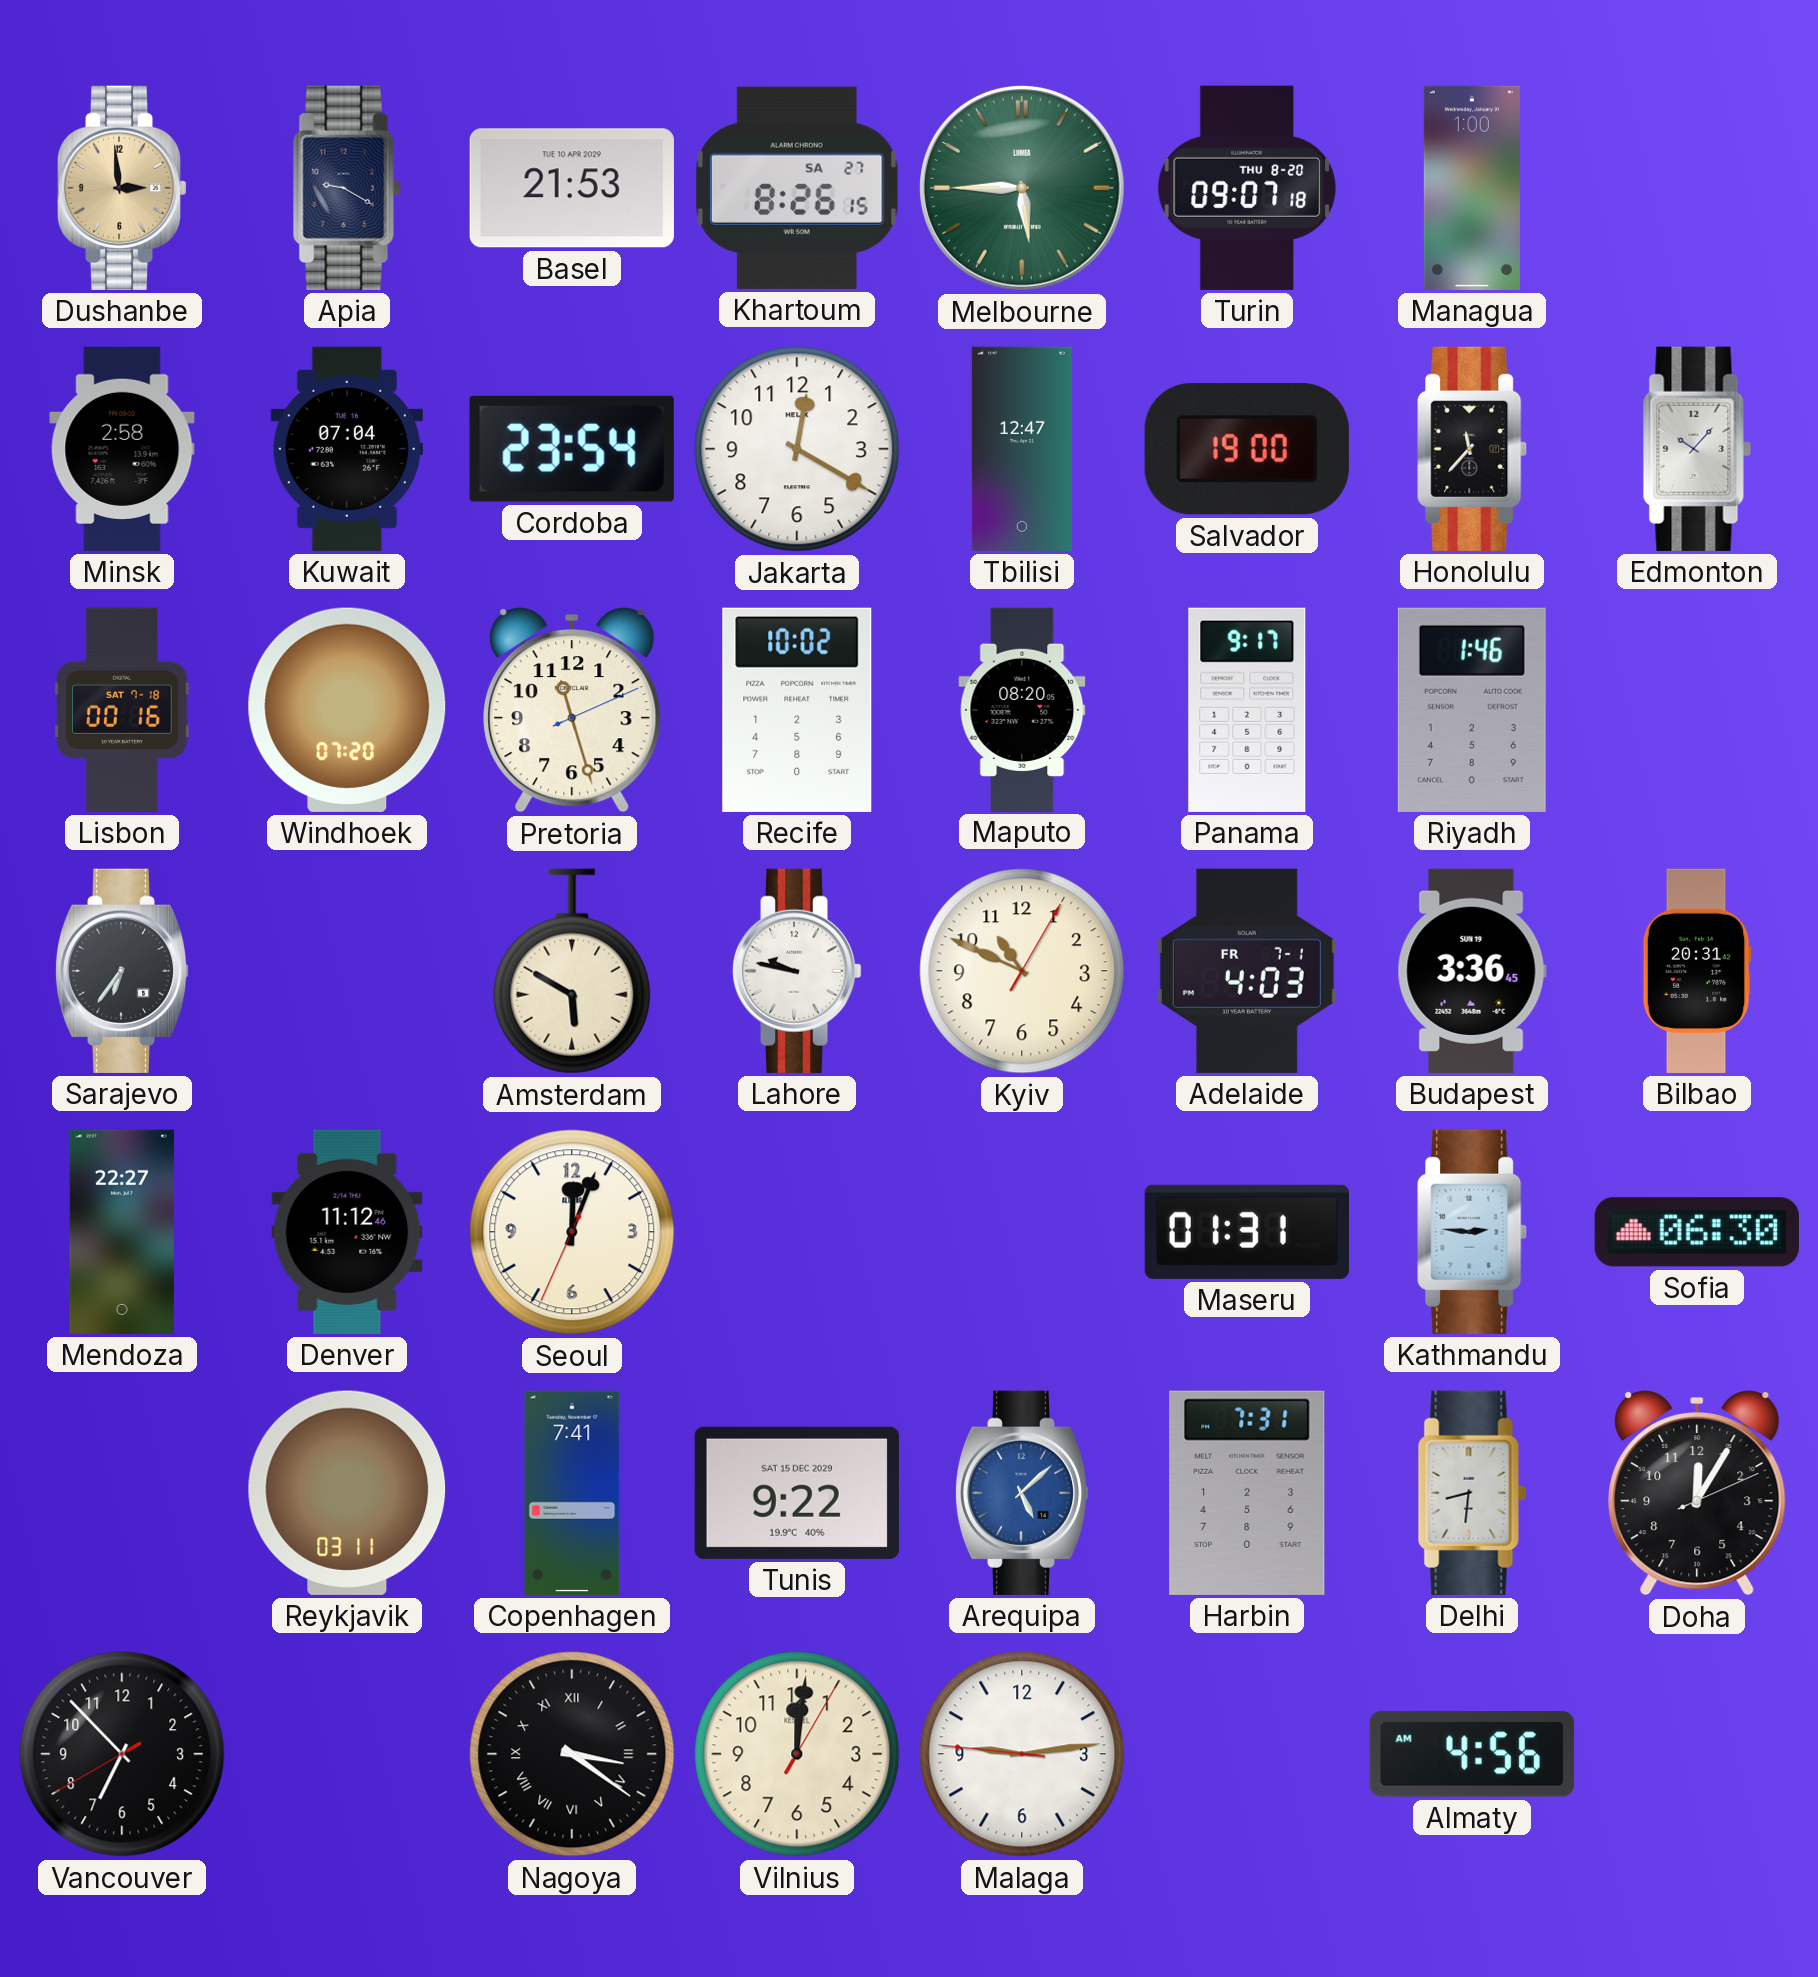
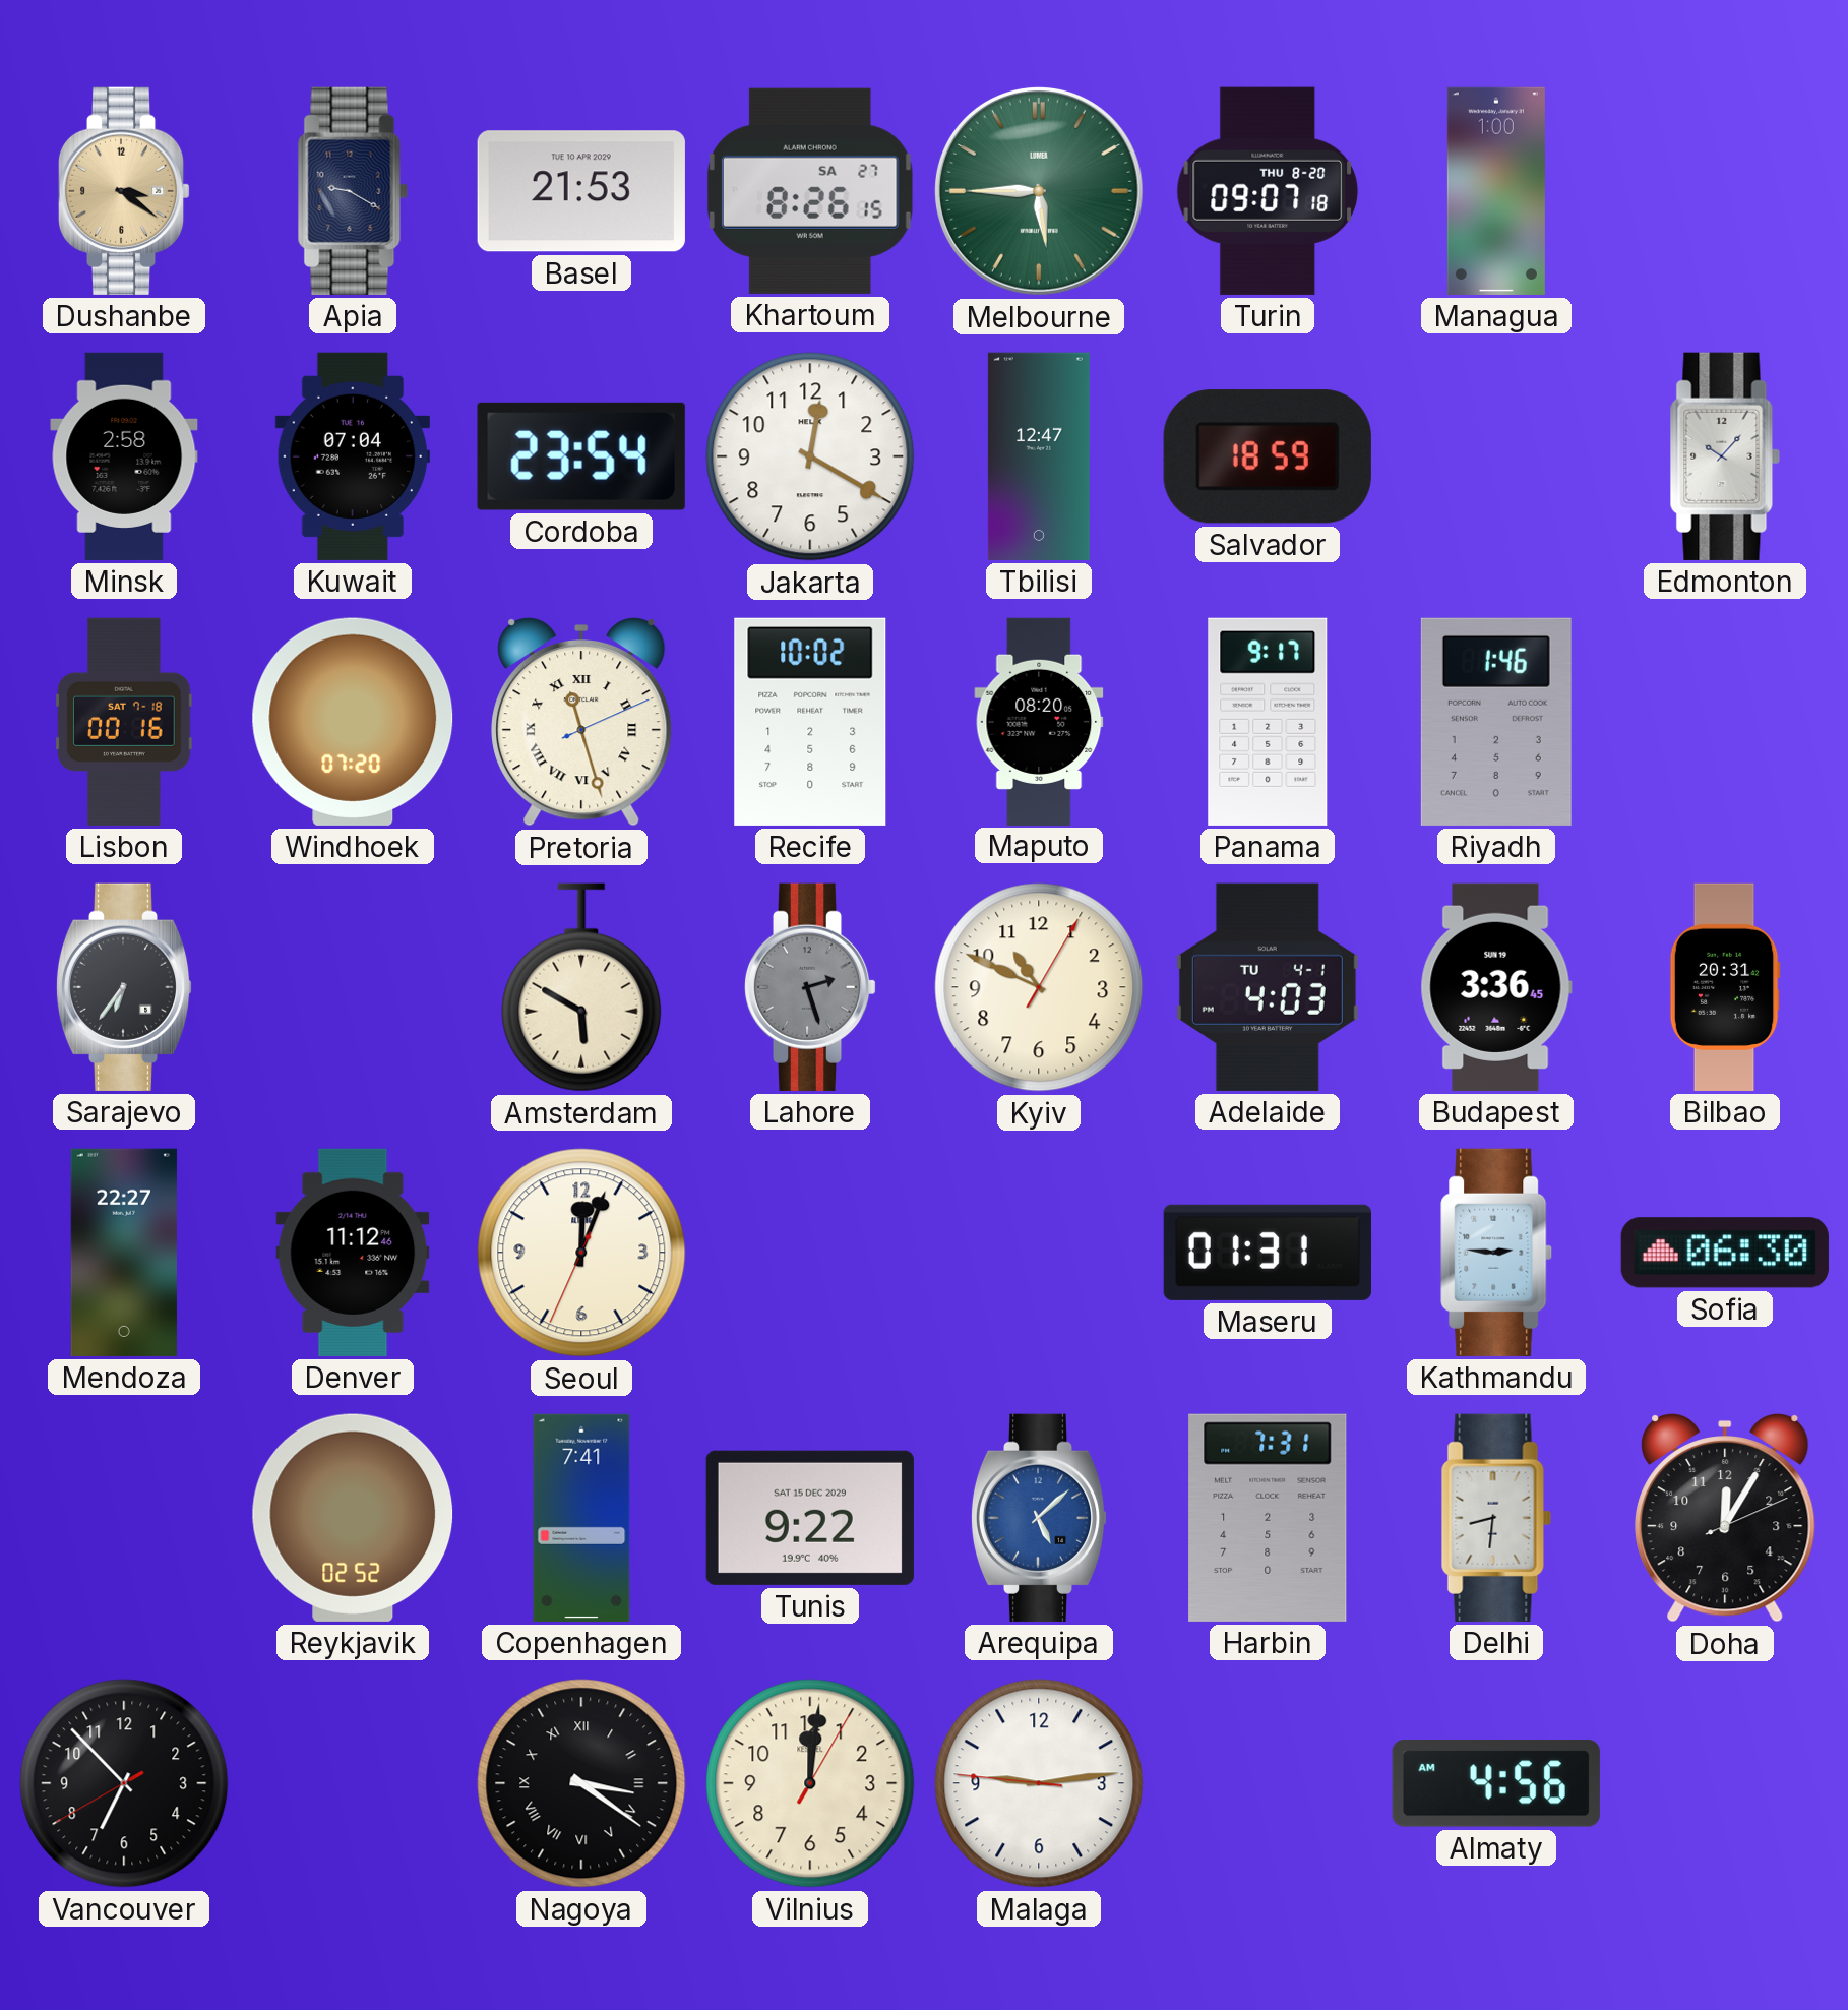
Dushanbe: 2:59 -> 3:21 (124, 191)
Salvador: 19:00 -> 18:59 (1268, 456)
Honolulu: 11:37 -> none (1472, 449)
Pretoria numerals: Arabic -> Roman (581, 722)
Lahore: 9:47 -> 2:27 (810, 987)
Lahore dial: white -> grey (810, 987)
Adelaide date: FR 7-1 -> TU 4-1 (1268, 987)
Reykjavik: 03:11 -> 02:52 (353, 1518)
